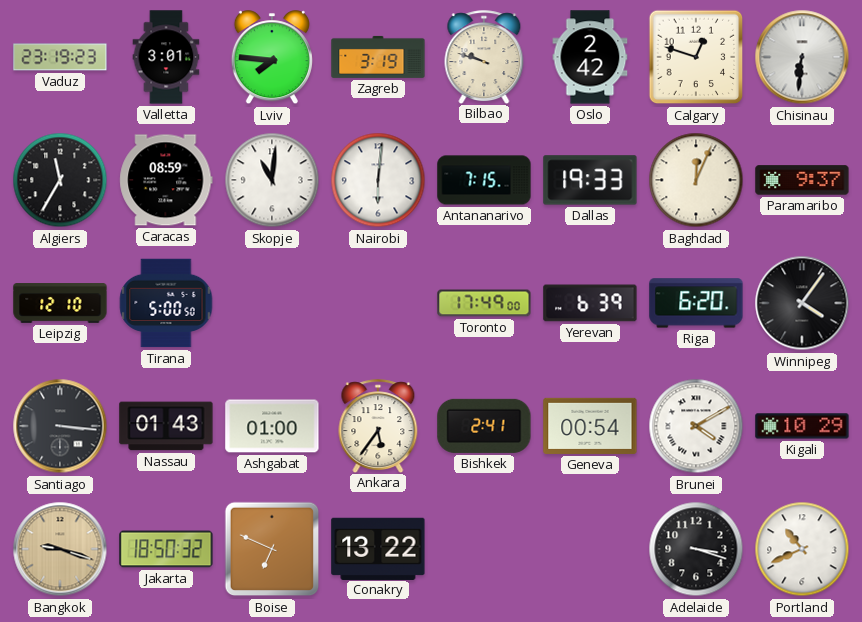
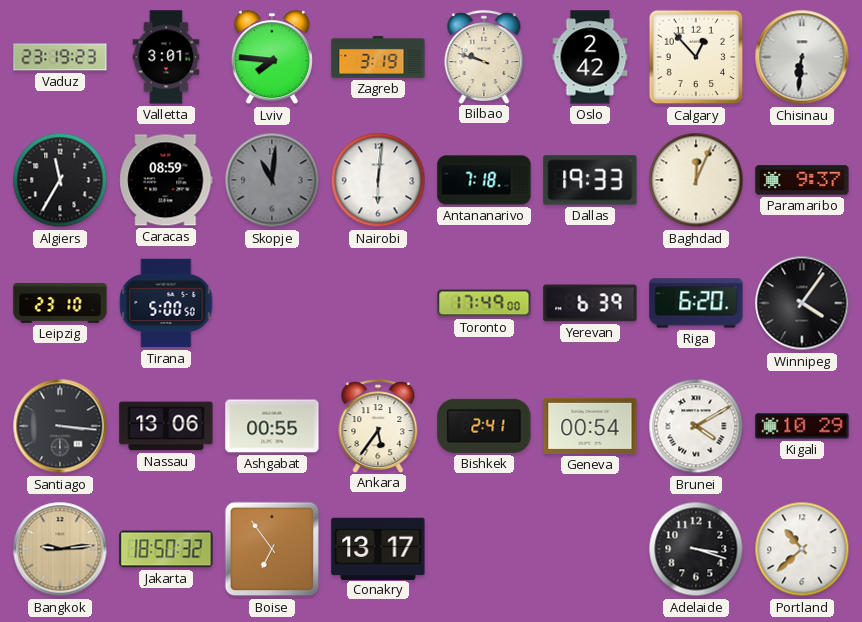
Calgary: 12:48 -> 12:53 (696, 57)
Skopje dial: white -> grey (272, 180)
Antananarivo: 7:15 -> 7:18 (484, 180)
Leipzig: 12:10 -> 23:10 (60, 303)
Nassau: 01:43 -> 13:06 (166, 426)
Ashgabat: 01:00 -> 00:55 (272, 426)
Bangkok: 9:18 -> 9:14 (60, 549)
Boise: 6:49 -> 6:54 (272, 549)
Conakry: 13:22 -> 13:17 (378, 548)
Portland: 10:41 -> 10:38 (802, 549)
